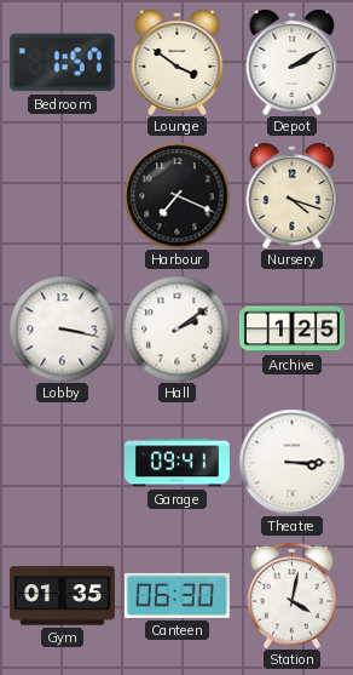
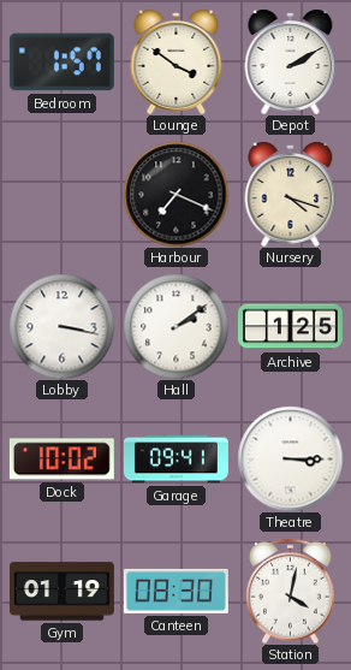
Dock: none -> 10:02 (61, 459)
Gym: 01:35 -> 01:19 (61, 592)
Canteen: 06:30 -> 08:30 (175, 591)
